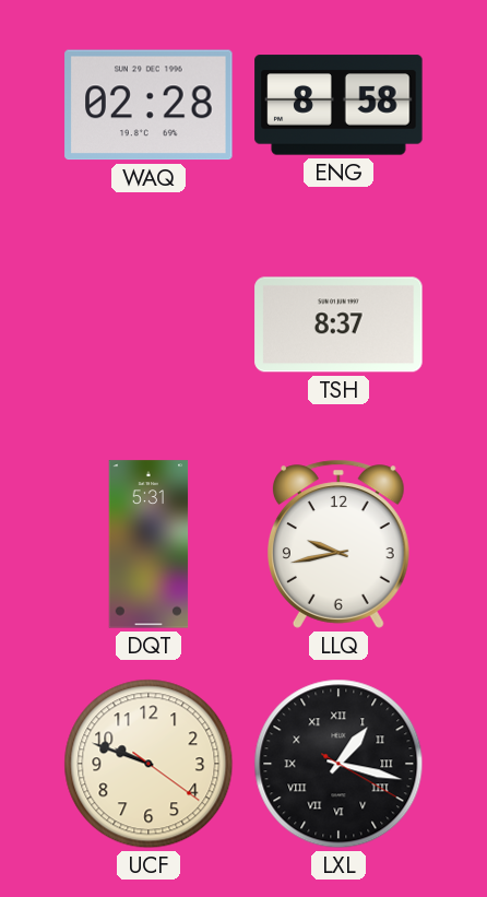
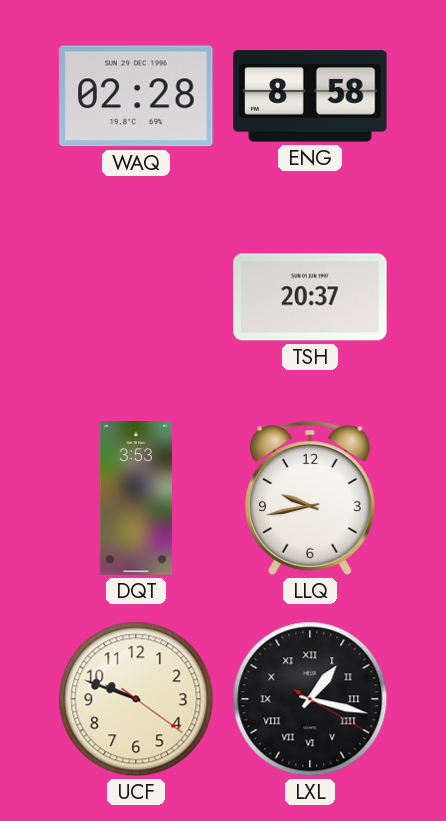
TSH: 8:37 -> 20:37 (310, 297)
DQT: 5:31 -> 3:53 (136, 498)
